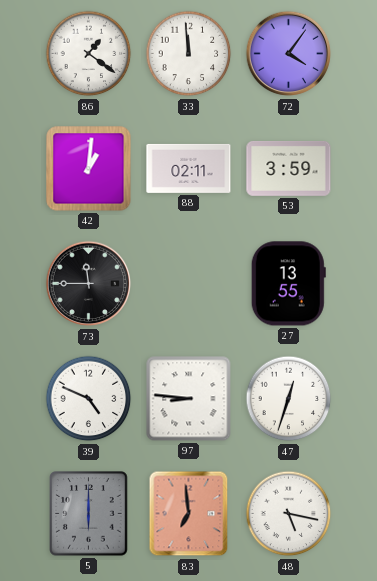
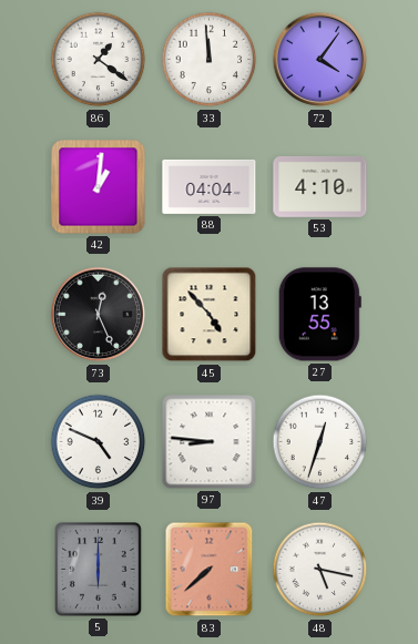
88: 02:11 -> 04:04 (210, 186)
53: 3:59 -> 4:10 (320, 186)
73: 11:45 -> 12:26 (99, 315)
45: none -> 4:53 (210, 315)
83: 6:59 -> 7:38 (210, 570)
